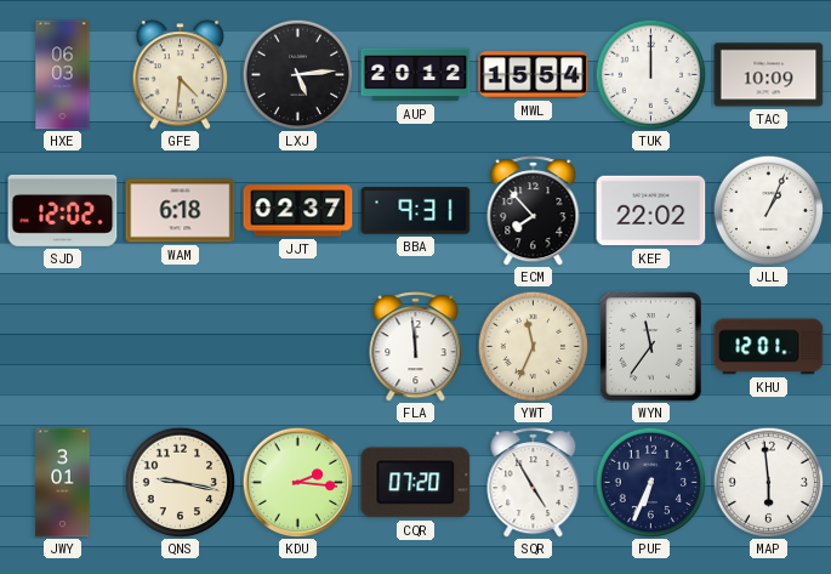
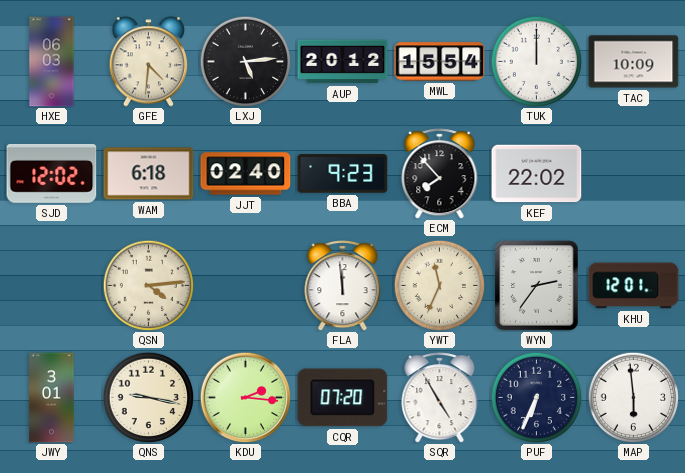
JJT: 02:37 -> 02:40 (246, 174)
BBA: 9:31 -> 9:23 (343, 174)
JLL: 1:04 -> none (768, 210)
QSN: none -> 4:14 (148, 285)
WYN: 11:36 -> 2:36 (537, 286)
